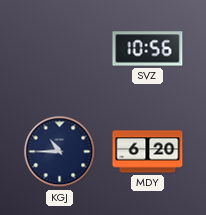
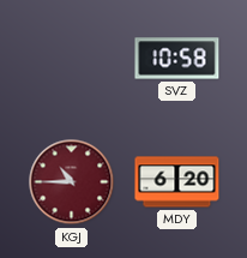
SVZ: 10:56 -> 10:58 (177, 59)
KGJ dial: navy -> burgundy (72, 182)
